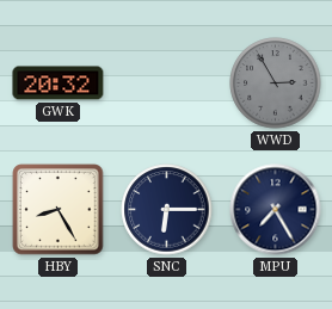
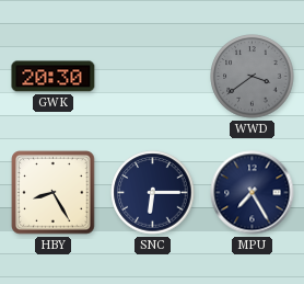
GWK: 20:32 -> 20:30 (54, 77)
WWD: 2:55 -> 3:39 (253, 77)
